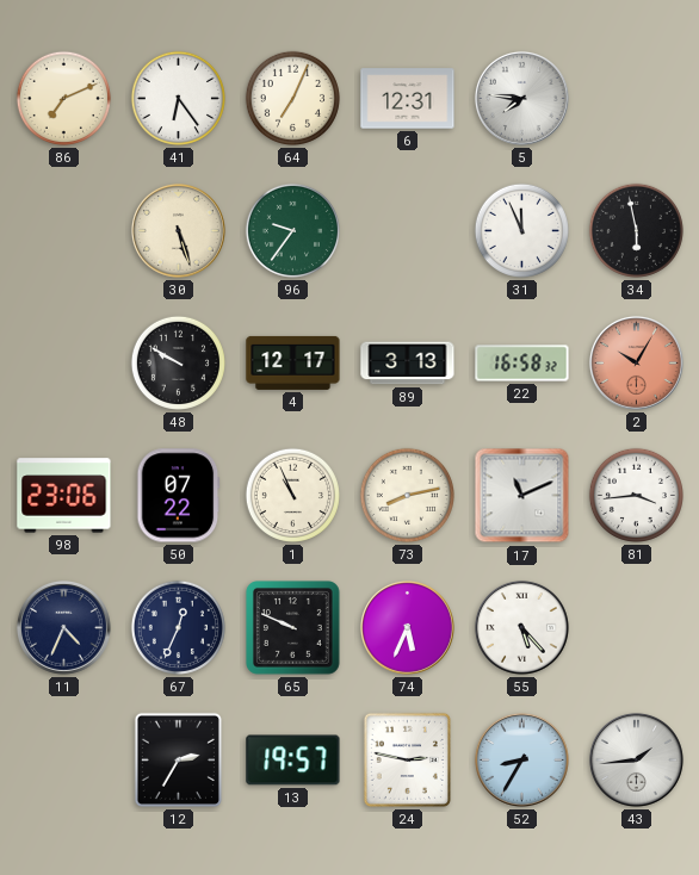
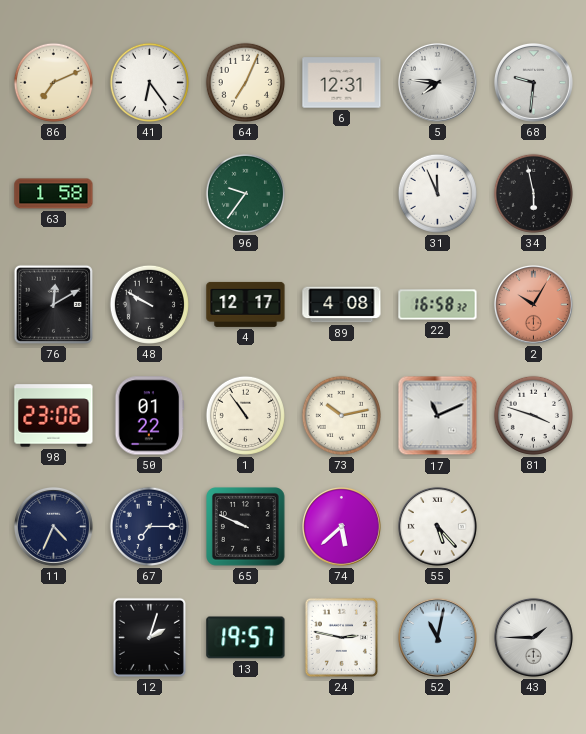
68: none -> 9:31 (533, 82)
63: none -> 1:58 (54, 194)
30: 5:27 -> none (178, 230)
76: none -> 12:10 (53, 304)
89: 3:13 -> 4:08 (342, 305)
50: 07:22 -> 01:22 (150, 416)
1: 10:56 -> 10:54 (245, 415)
73: 8:13 -> 10:13 (341, 415)
81: 3:44 -> 3:48 (533, 415)
67: 12:34 -> 7:15 (149, 526)
74: 5:34 -> 5:38 (341, 526)
12: 2:35 -> 2:03 (149, 637)
52: 8:35 -> 11:02 (437, 637)
43: 1:44 -> 1:45 (533, 637)
